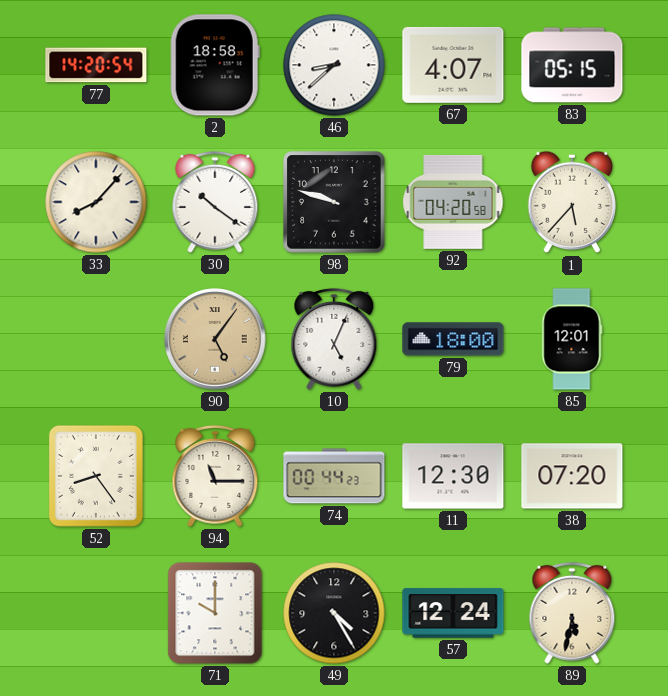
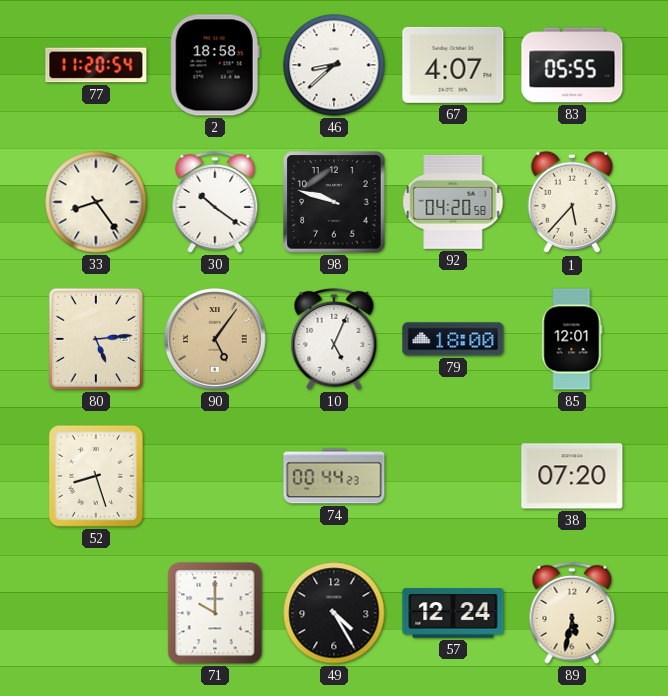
77: 14:20 -> 11:20 (96, 65)
83: 05:15 -> 05:55 (572, 65)
33: 8:07 -> 8:24 (96, 202)
80: none -> 5:14 (96, 339)
52: 8:24 -> 8:27 (96, 476)
94: 11:15 -> none (215, 476)
11: 12:30 -> none (453, 476)
